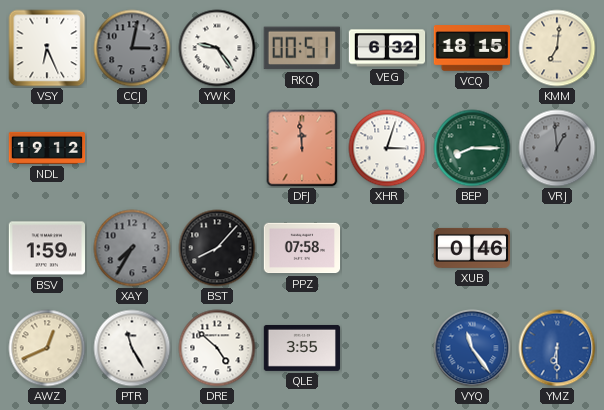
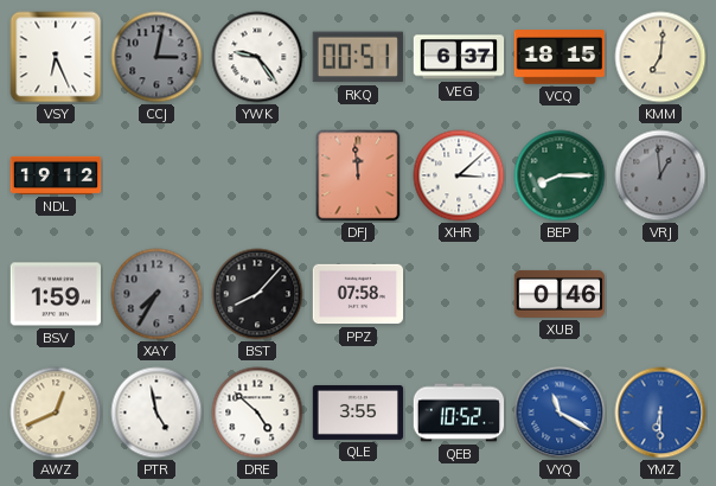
VEG: 6:32 -> 6:37 (459, 57)
XHR: 3:03 -> 3:08 (459, 175)
PTR: 11:25 -> 4:58 (156, 413)
QEB: none -> 10:52 (459, 413)
VYQ: 11:24 -> 11:20 (560, 413)
